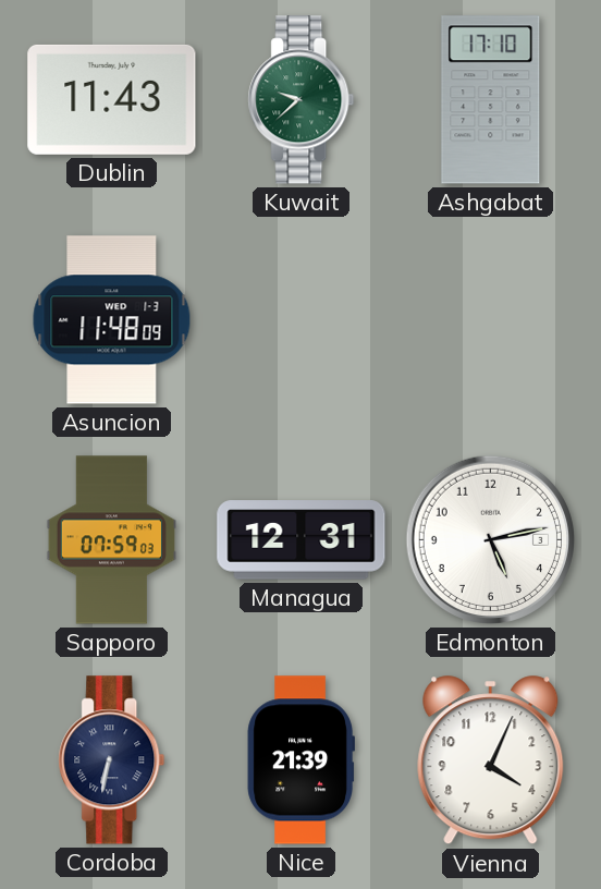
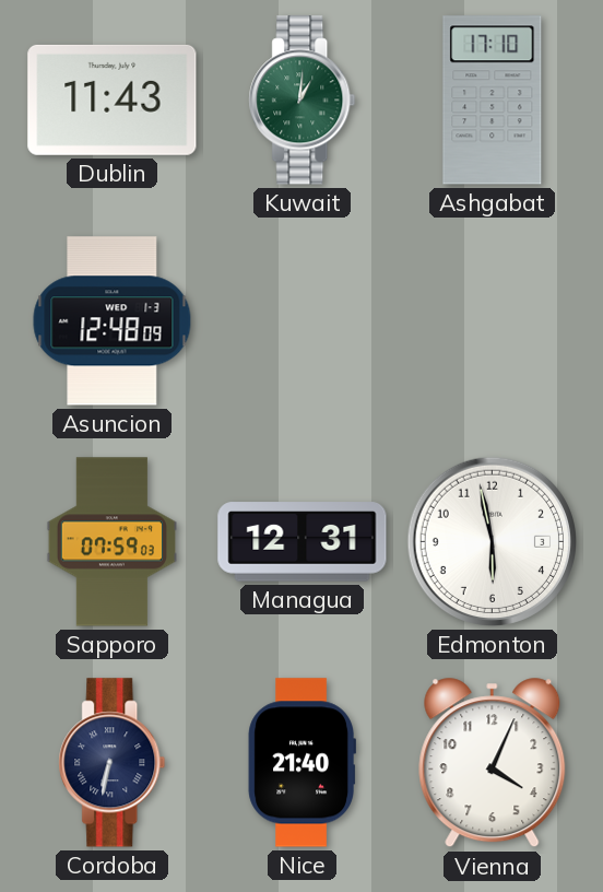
Kuwait: 9:38 -> 1:01 (303, 101)
Asuncion: 11:48 -> 12:48 (113, 321)
Edmonton: 5:13 -> 5:58 (492, 541)
Nice: 21:39 -> 21:40 (301, 763)
